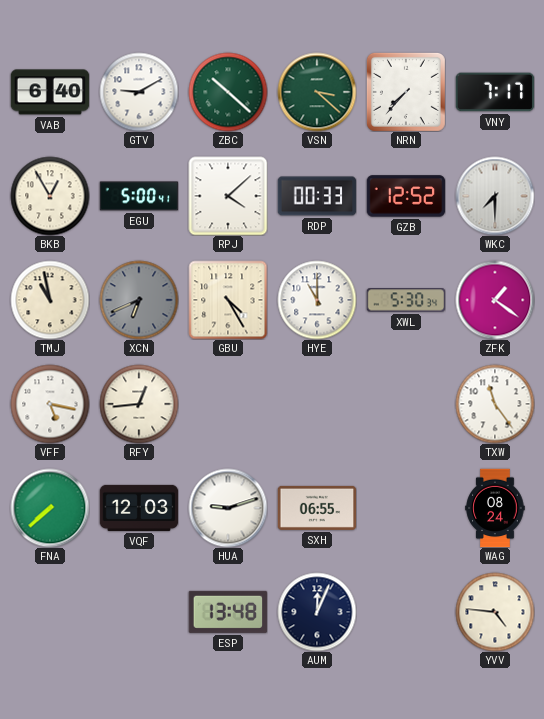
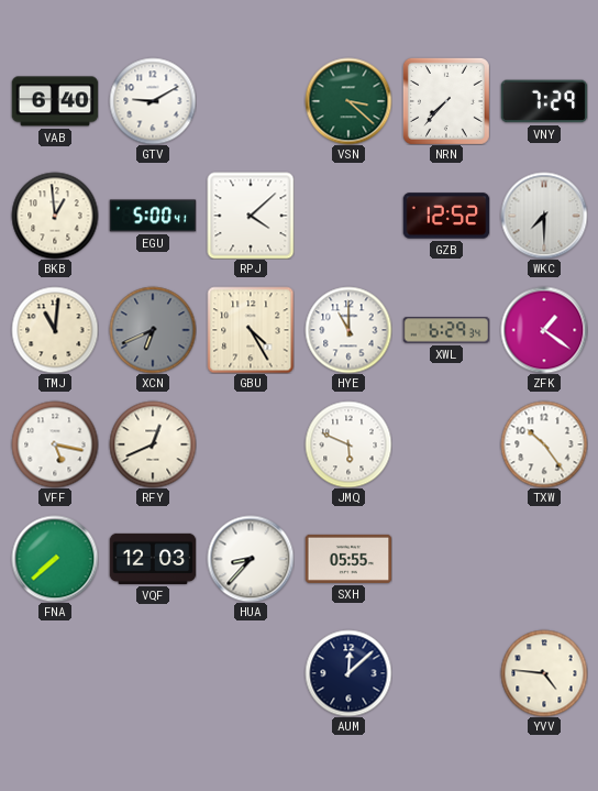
ZBC: 10:22 -> none (228, 92)
VNY: 7:17 -> 7:29 (544, 101)
BKB: 12:55 -> 12:59 (55, 216)
RDP: 00:33 -> none (317, 196)
TMJ: 10:58 -> 11:01 (55, 330)
XWL: 5:30 -> 6:29 (446, 330)
RFY: 12:44 -> 12:41 (153, 444)
JMQ: none -> 5:49 (348, 444)
TXW: 11:24 -> 10:24 (544, 444)
HUA: 9:12 -> 8:37 (251, 559)
SXH: 06:55 -> 05:55 (348, 559)
WAG: 08:24 -> none (495, 508)
ESP: 13:48 -> none (228, 612)
AUM: 12:04 -> 12:08 (348, 673)
